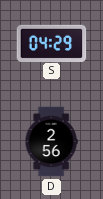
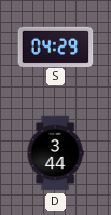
D: 2:56 -> 3:44 (55, 153)
